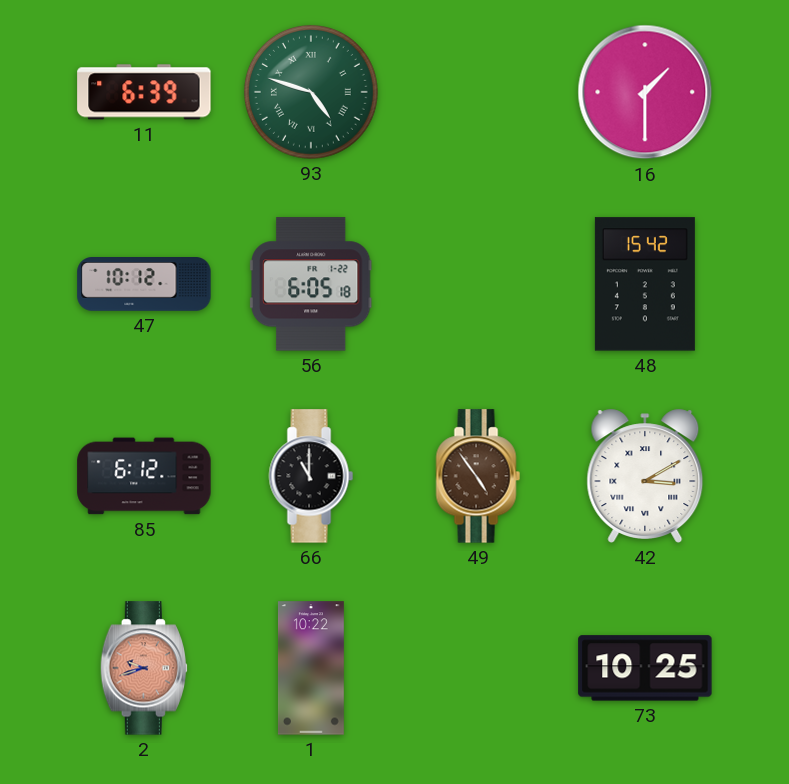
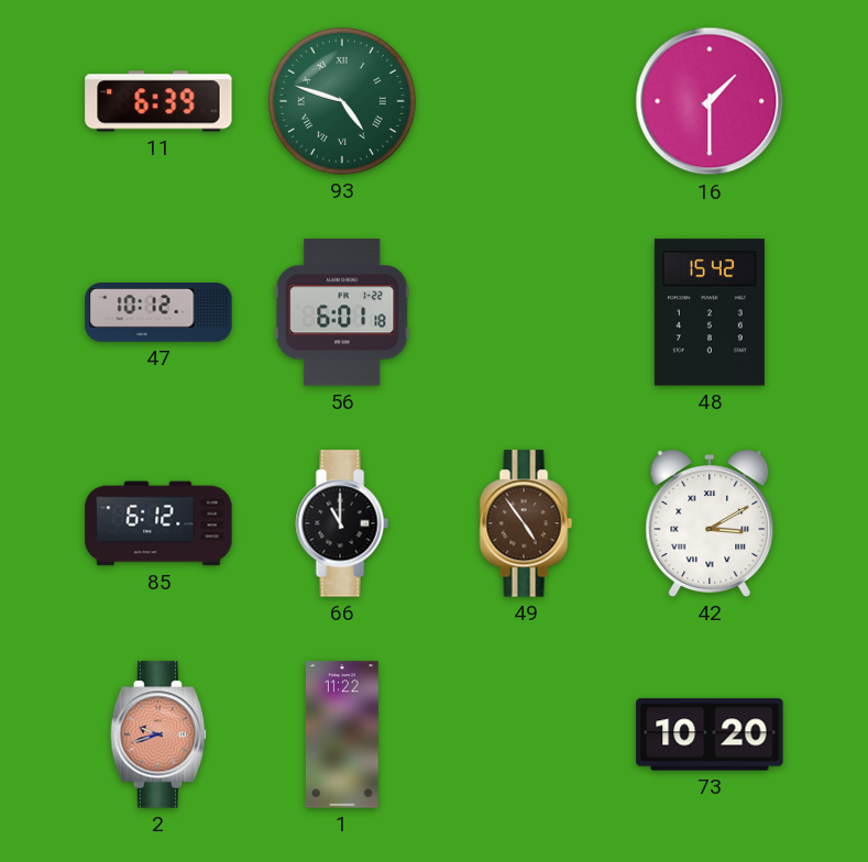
56: 6:05 -> 6:01 (342, 312)
1: 10:22 -> 11:22 (342, 734)
73: 10:25 -> 10:20 (710, 734)
